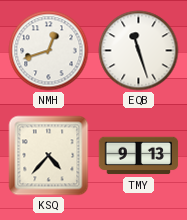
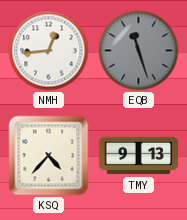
NMH: 12:42 -> 12:44 (49, 51)
EQB dial: white -> grey (139, 51)
